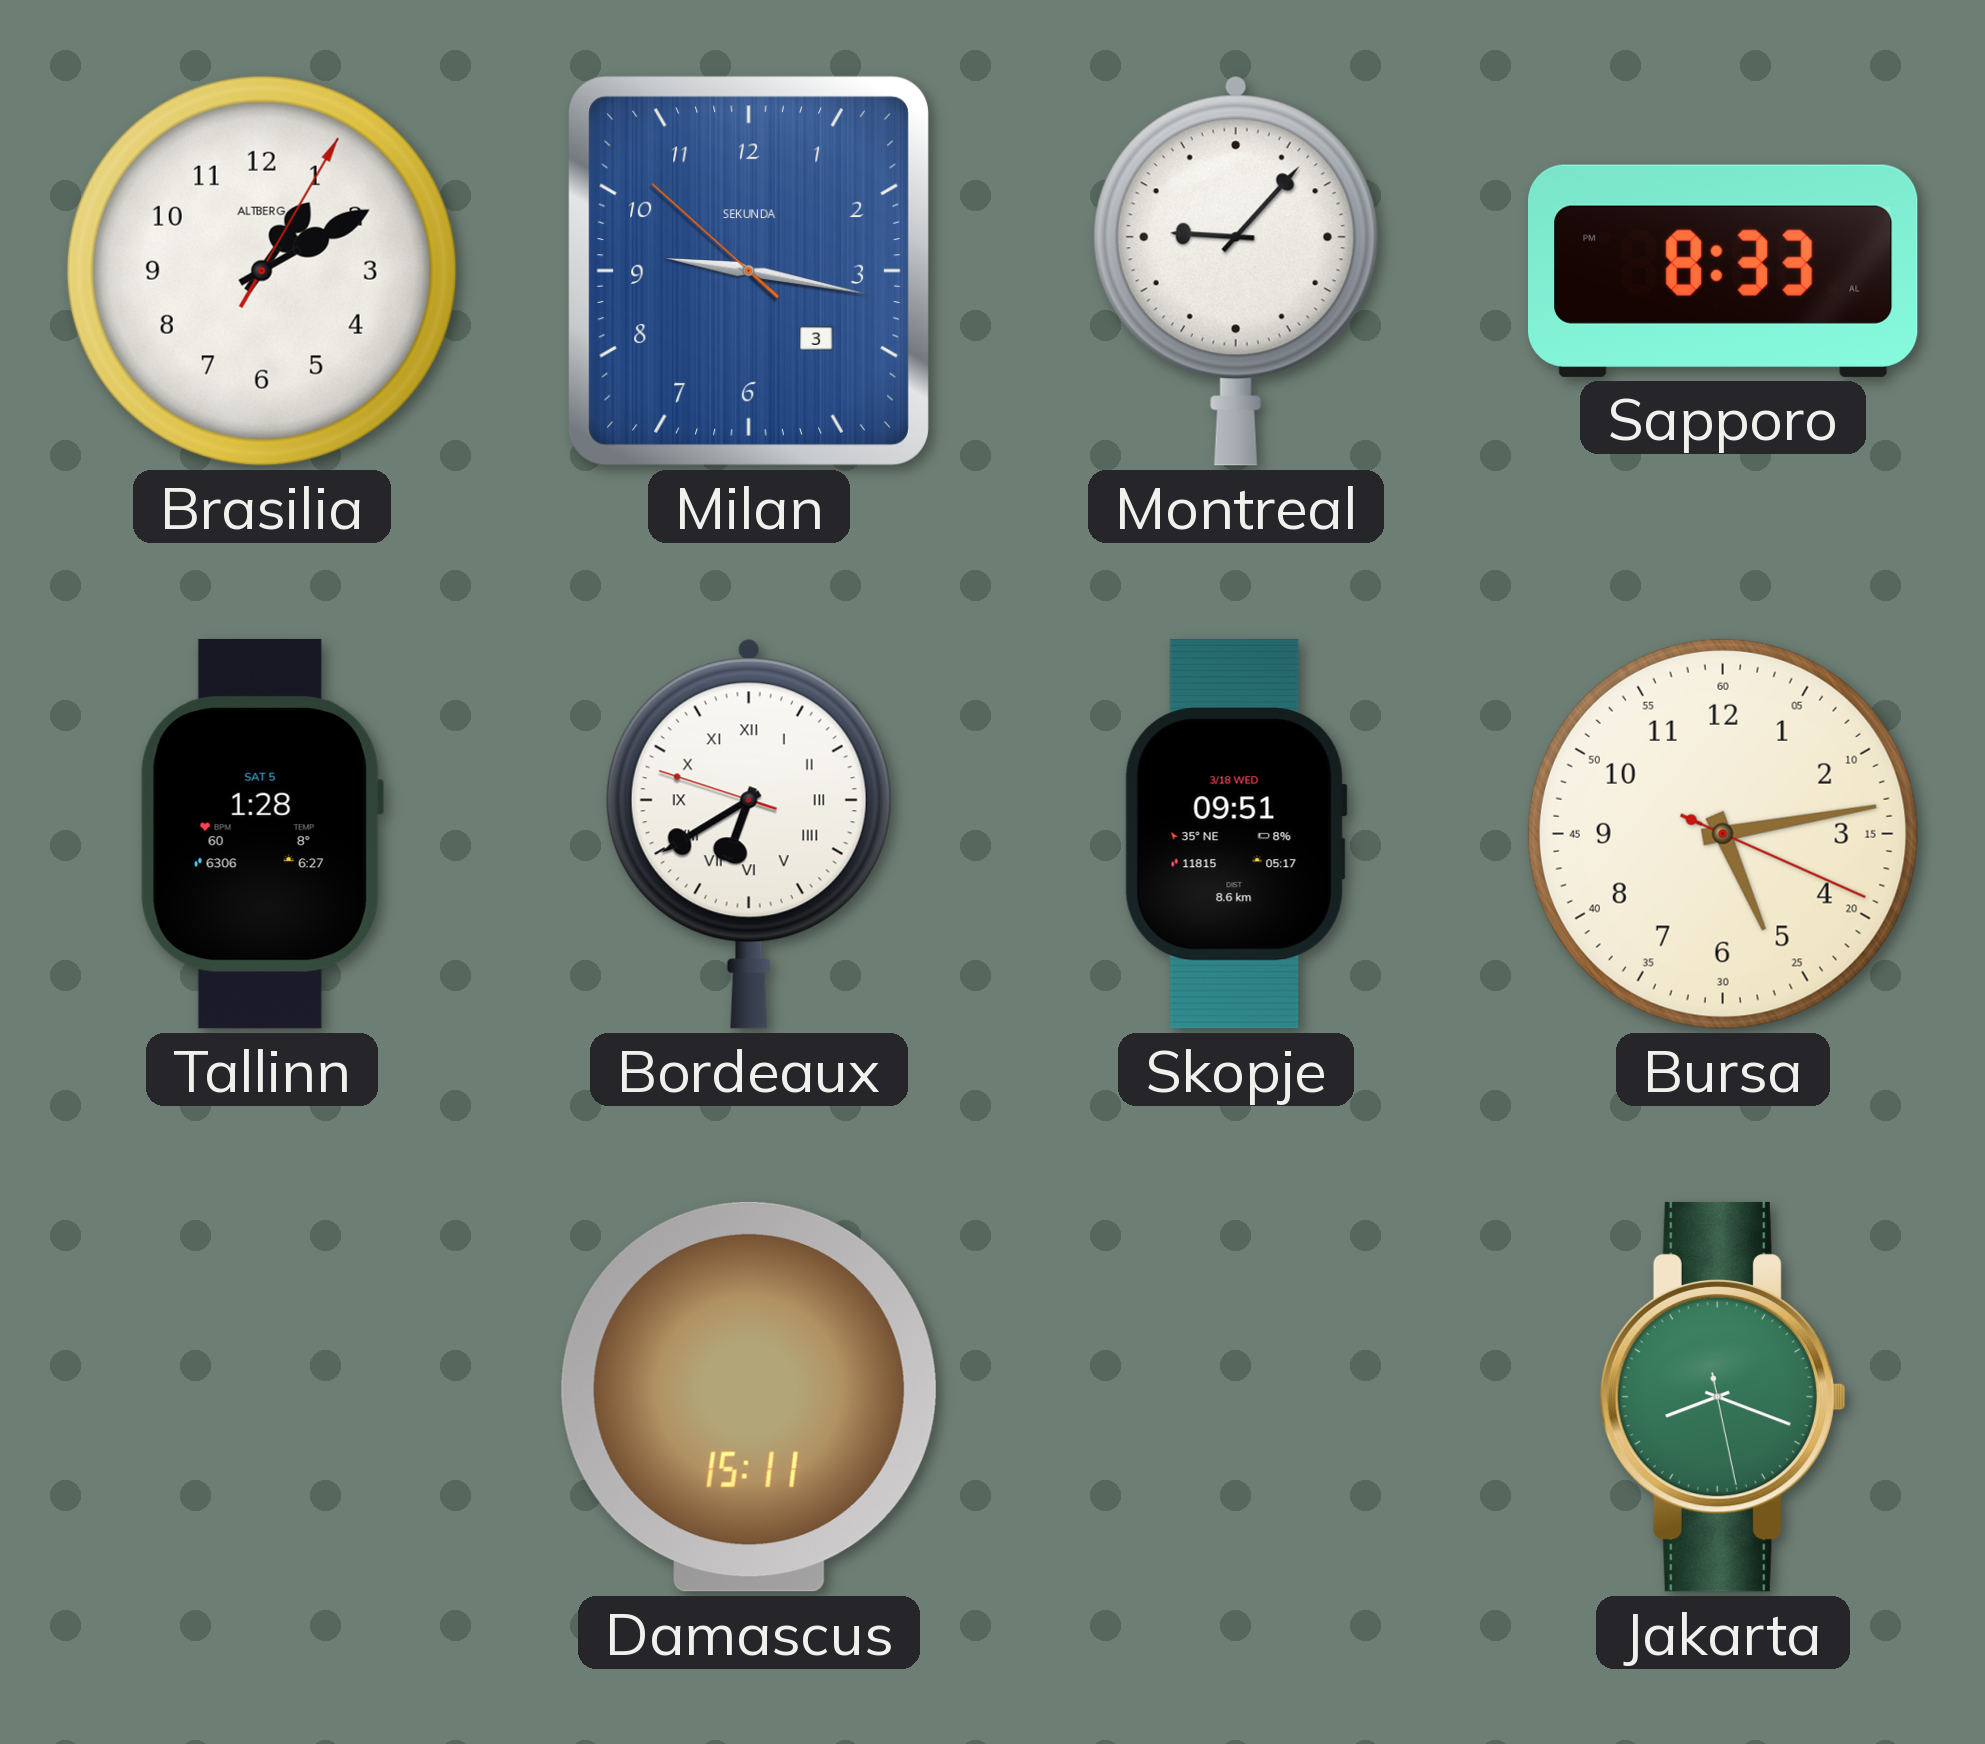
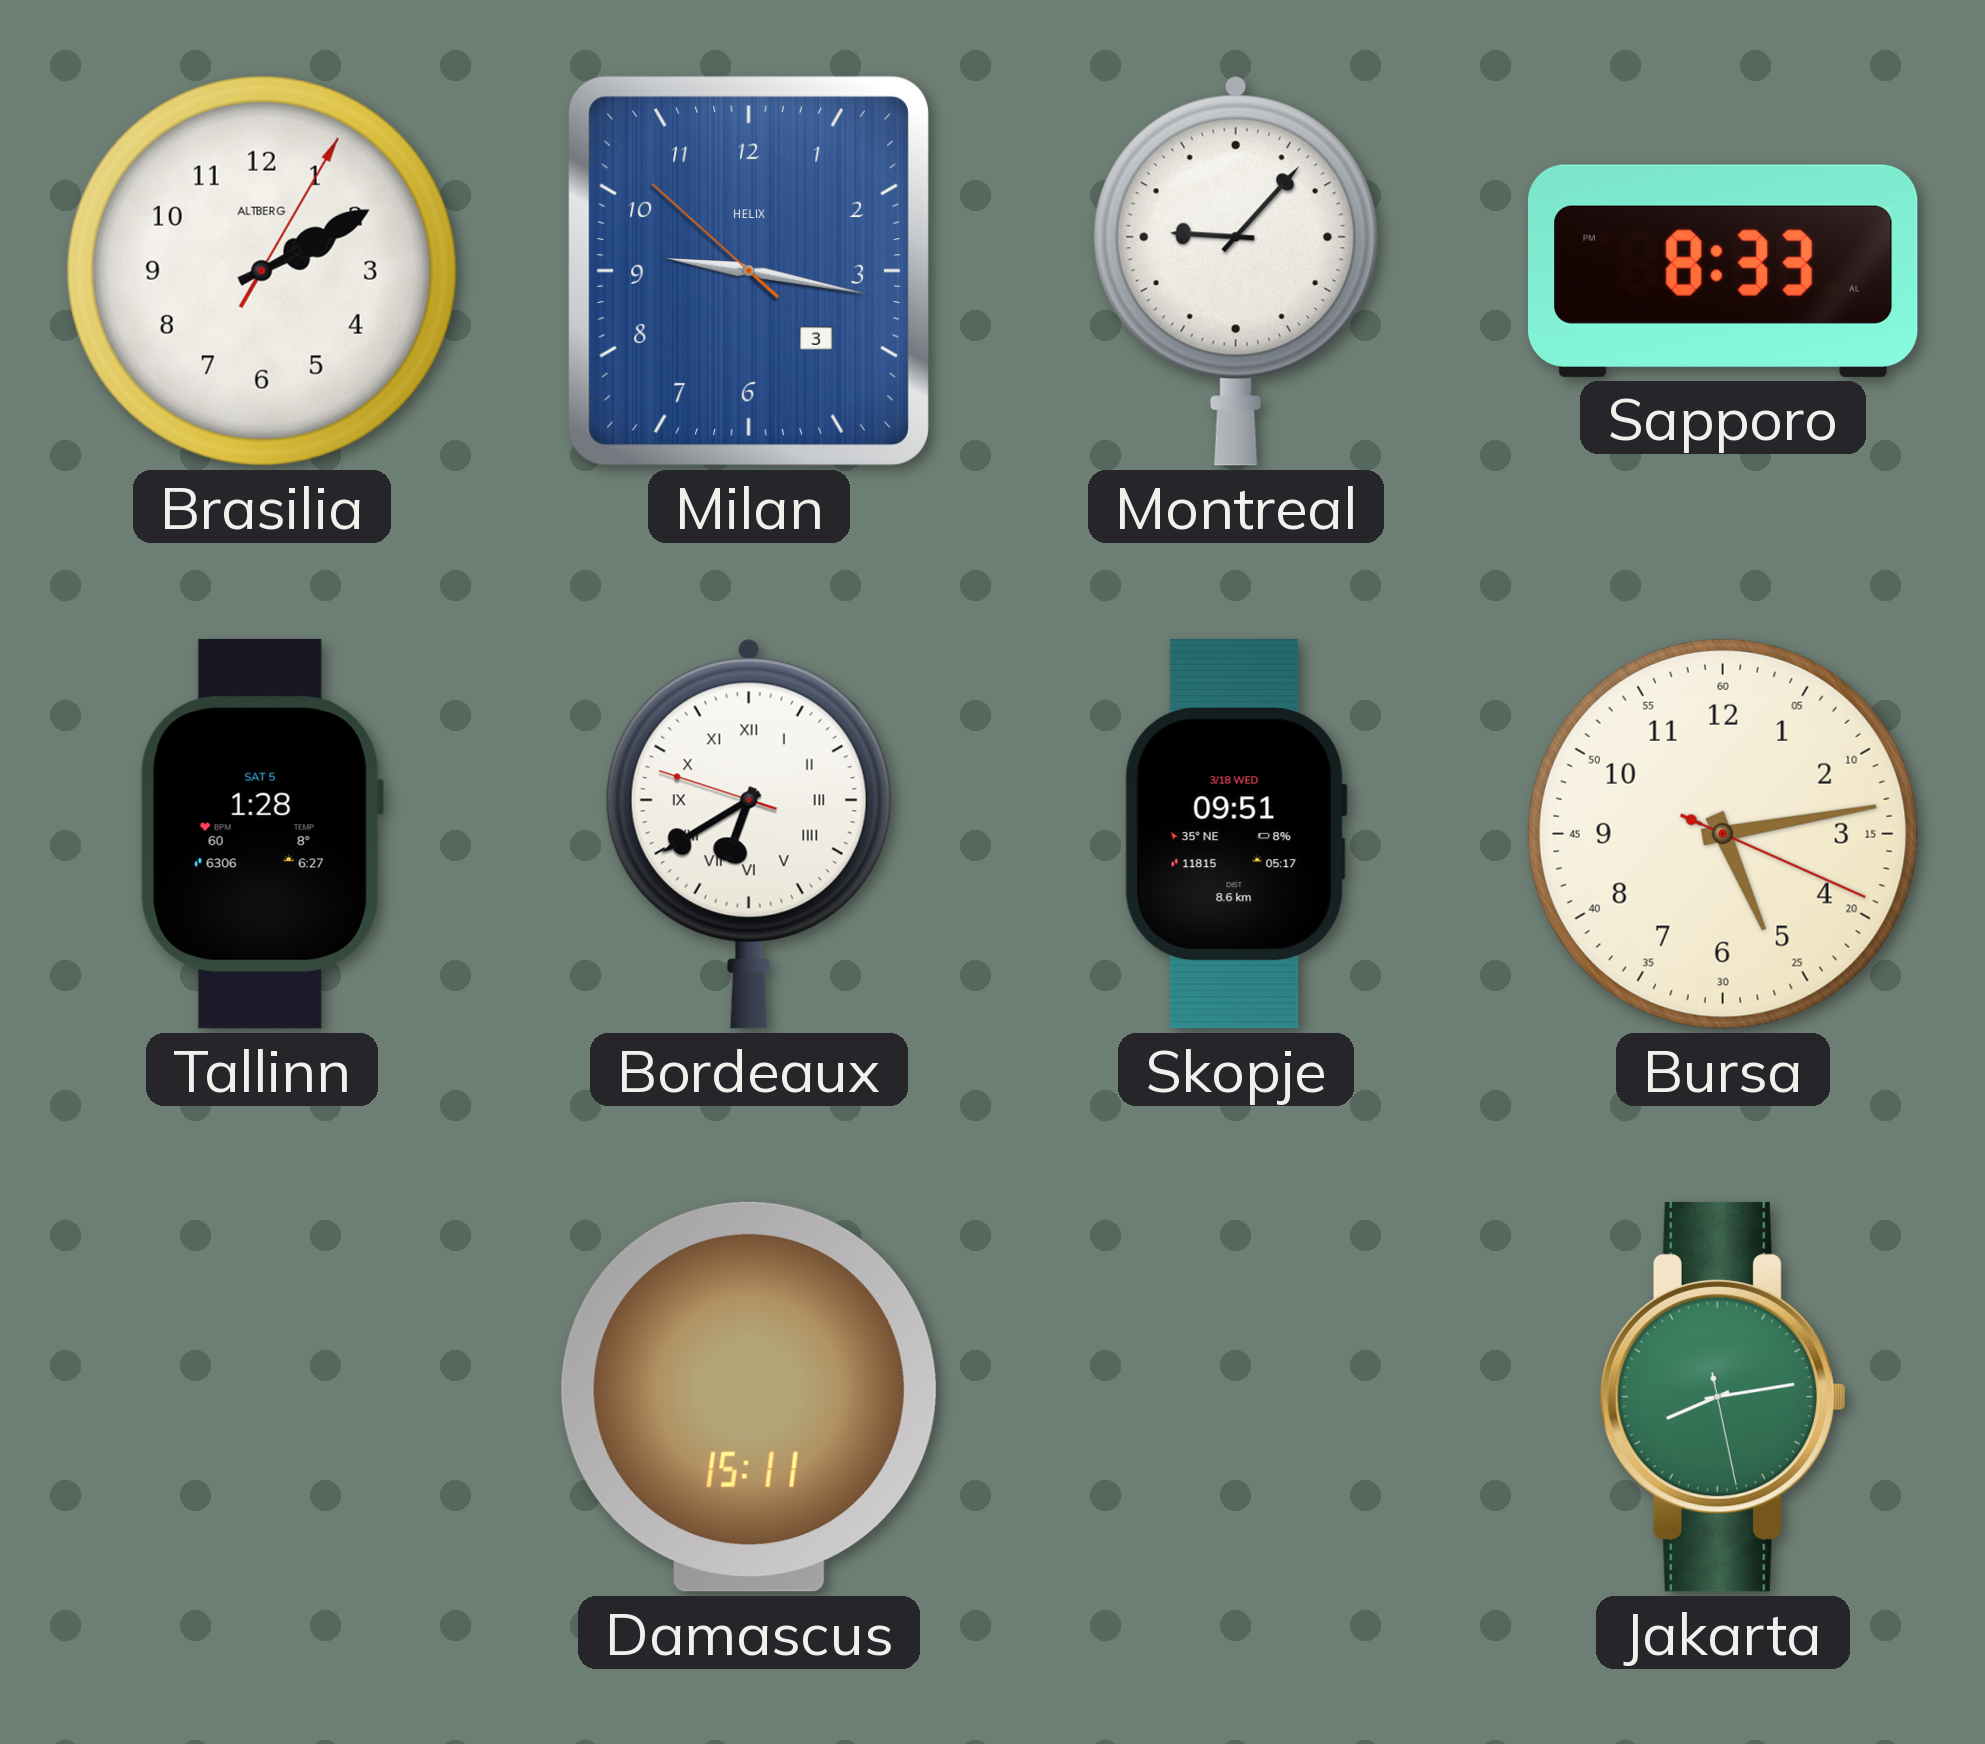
Brasilia: 1:10 -> 2:10 (262, 271)
Milan brand: SEKUNDA -> HELIX (749, 271)
Jakarta: 8:18 -> 8:13 (1723, 1397)
